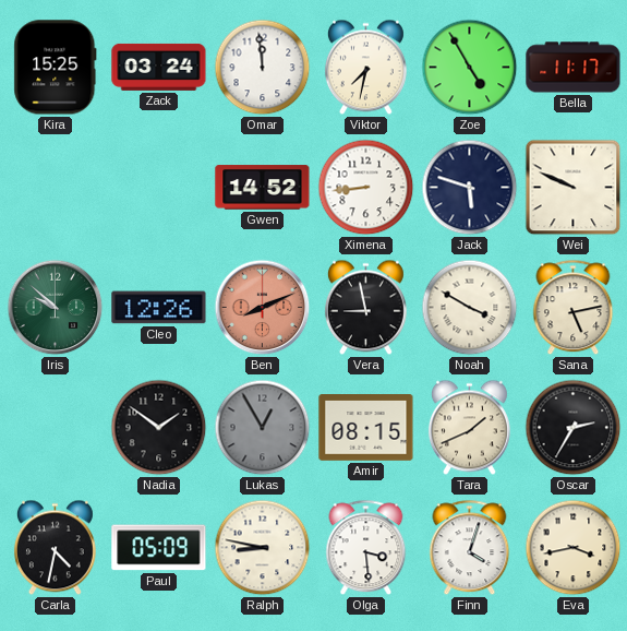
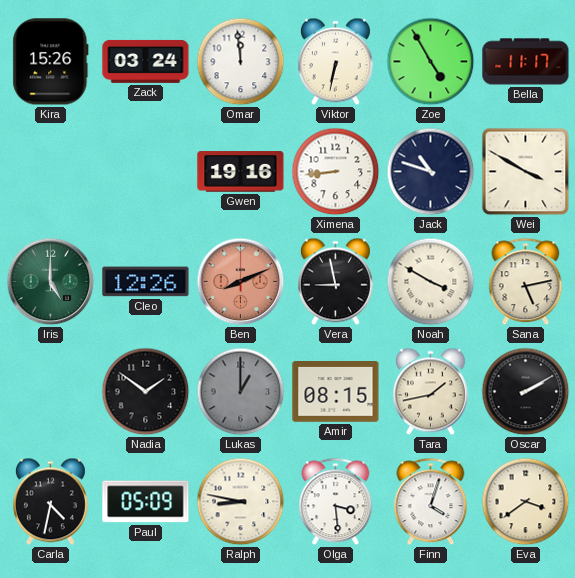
Kira: 15:25 -> 15:26 (51, 62)
Viktor: 7:32 -> 6:32 (335, 62)
Gwen: 14:52 -> 19:16 (241, 172)
Jack: 5:48 -> 10:48 (431, 172)
Wei: 9:49 -> 3:50 (526, 172)
Iris: 9:52 -> 5:00 (51, 282)
Lukas: 12:55 -> 1:00 (241, 392)
Tara: 1:41 -> 1:43 (430, 392)
Oscar: 2:35 -> 2:10 (526, 392)
Eva: 3:43 -> 3:39 (526, 502)
